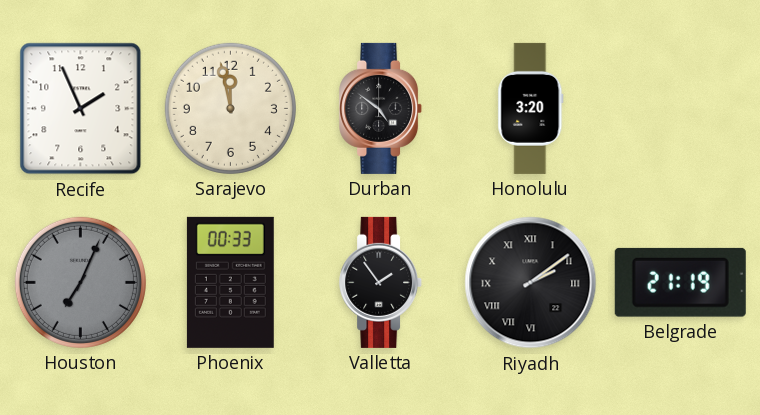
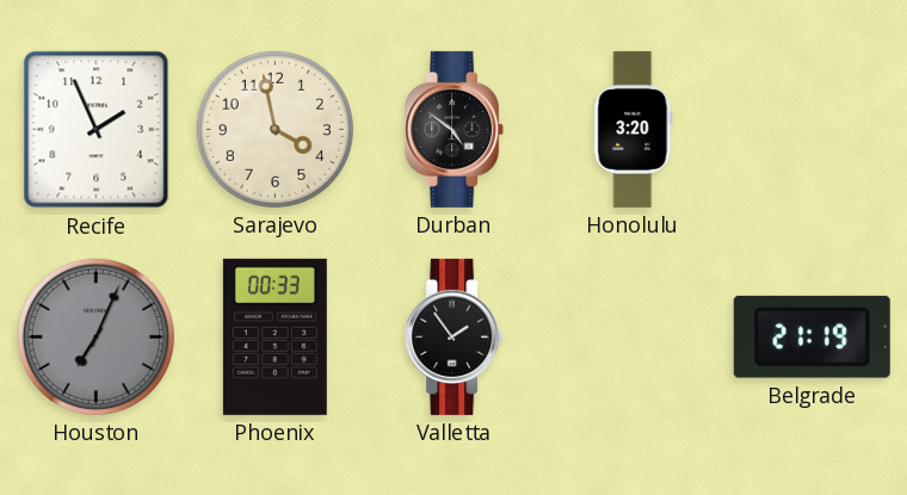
Sarajevo: 11:58 -> 3:58 (274, 129)
Riyadh: 2:09 -> none (531, 283)
